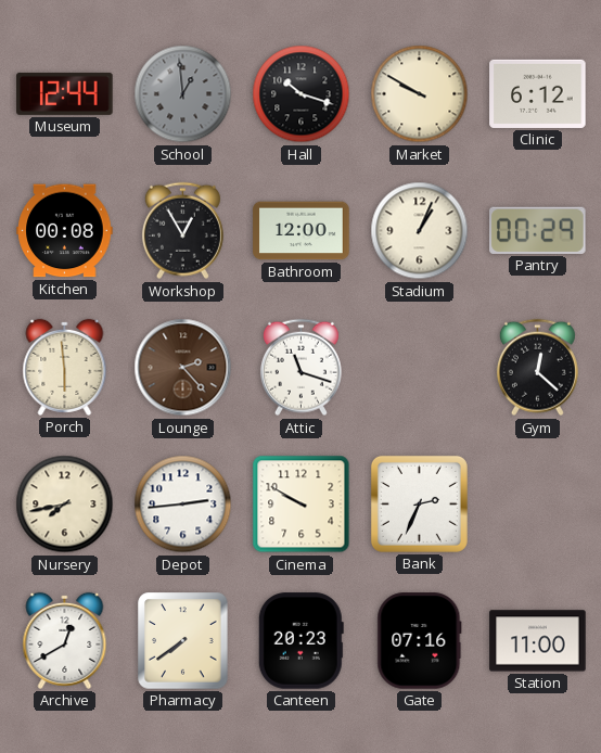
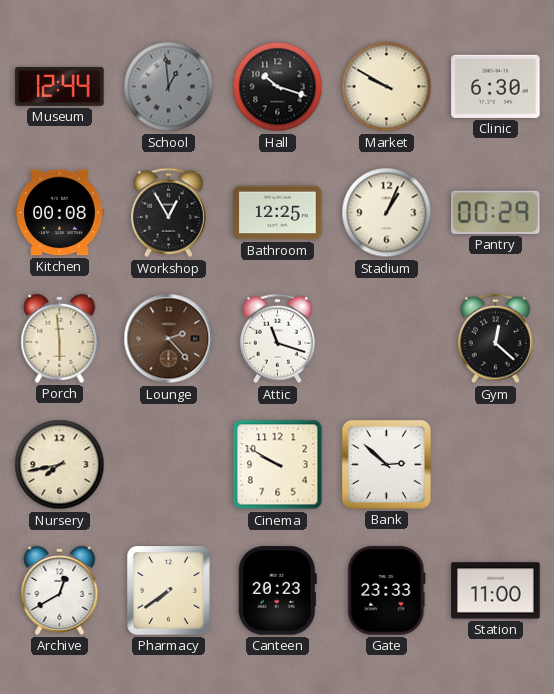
Clinic: 6:12 -> 6:30 (496, 86)
Bathroom: 12:00 -> 12:25 (278, 213)
Depot: 2:44 -> none (183, 505)
Bank: 2:34 -> 2:52 (386, 464)
Gate: 07:16 -> 23:33 (387, 591)
